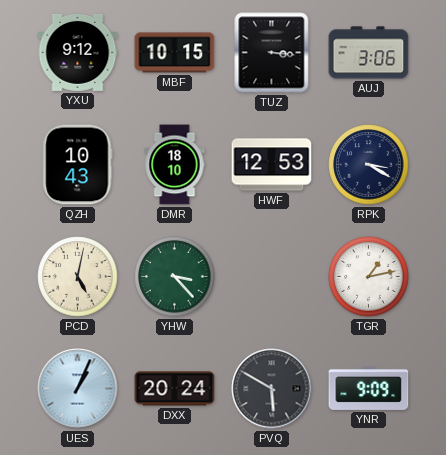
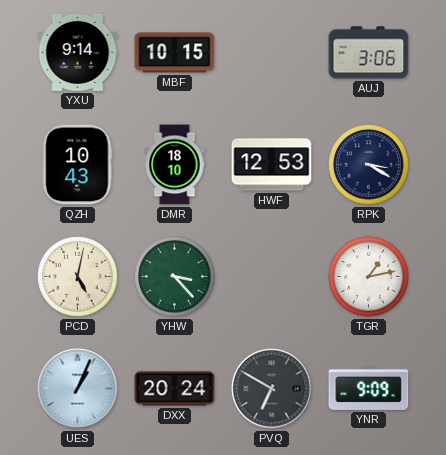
YXU: 9:12 -> 9:14 (78, 52)
TUZ: 3:16 -> none (272, 53)
PVQ: 5:50 -> 6:50 (272, 389)
